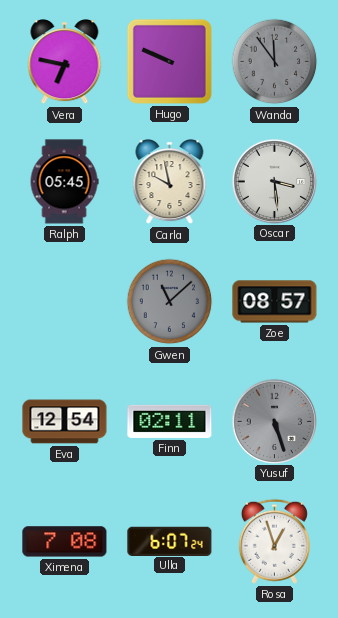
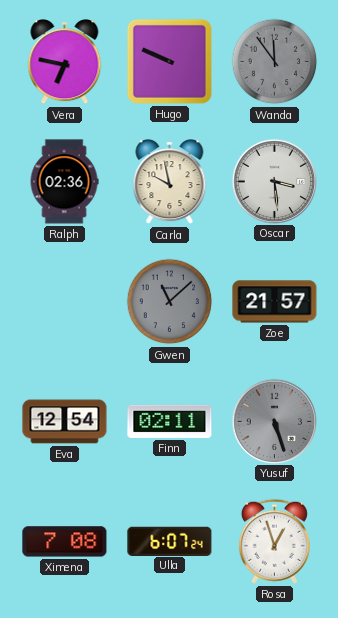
Ralph: 05:45 -> 02:36 (64, 182)
Zoe: 08:57 -> 21:57 (275, 302)
